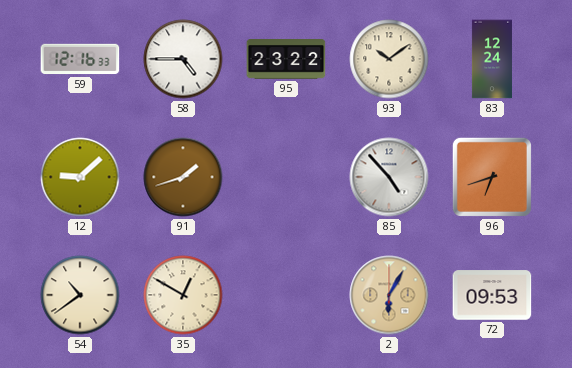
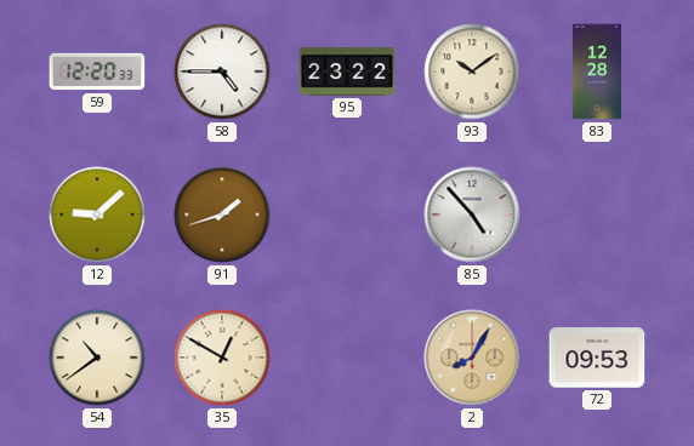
59: 12:16 -> 12:20 (97, 72)
83: 12:24 -> 12:28 (597, 72)
96: 6:42 -> none (492, 177)
2: 6:05 -> 8:05 (472, 358)
